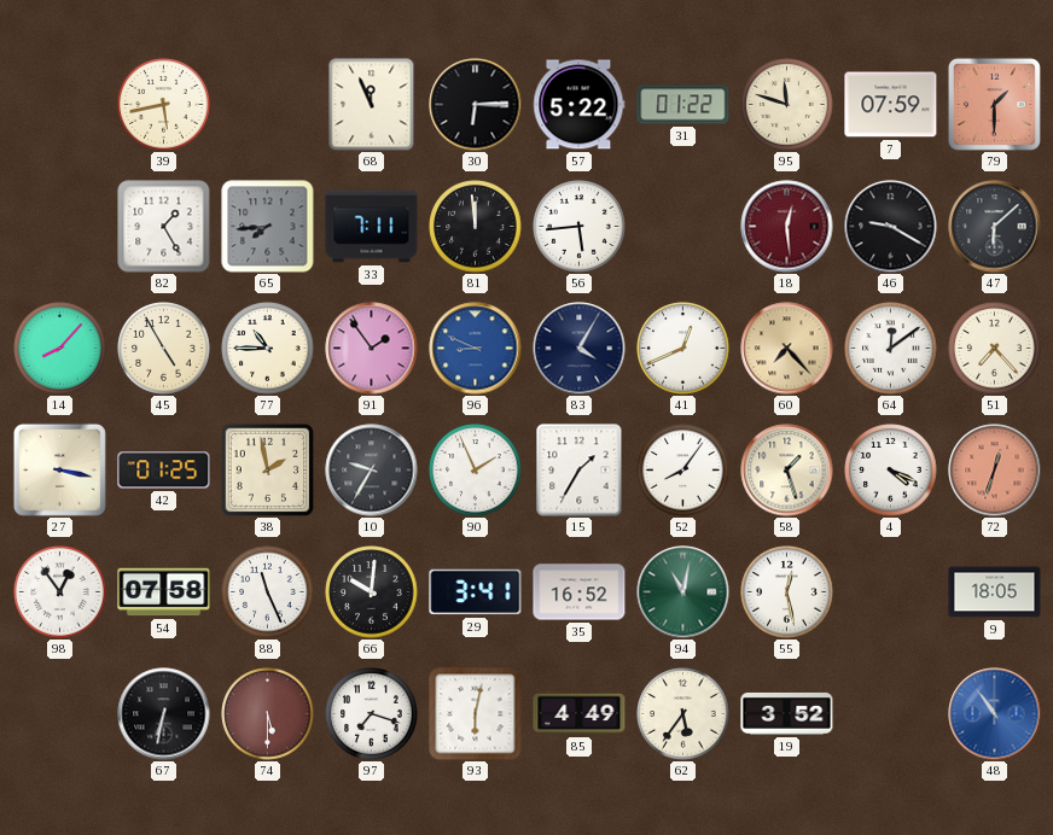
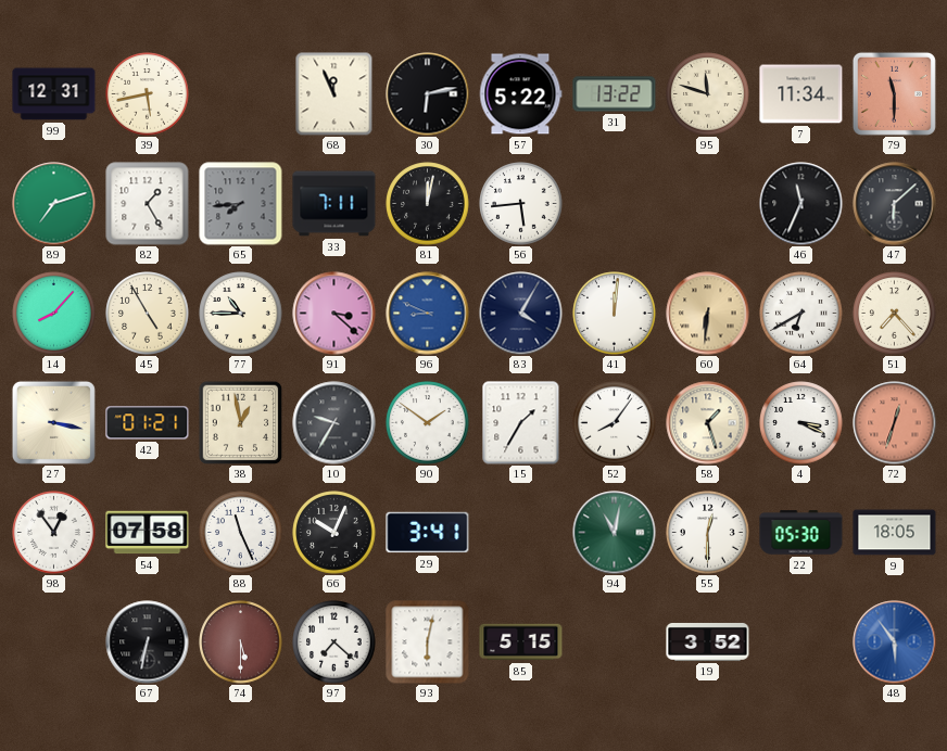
99: none -> 12:31 (54, 94)
30: 6:15 -> 6:13 (428, 94)
31: 01:22 -> 13:22 (615, 94)
7: 07:59 -> 11:34 (801, 94)
79: 1:30 -> 11:30 (894, 93)
89: none -> 7:12 (54, 204)
81: 11:59 -> 12:02 (428, 204)
18: 12:29 -> none (787, 227)
46: 9:20 -> 11:34 (801, 204)
91: 1:54 -> 3:22 (334, 314)
41: 12:41 -> 12:01 (615, 314)
60: 7:23 -> 6:31 (708, 314)
64: 12:09 -> 6:40 (801, 314)
42: 01:25 -> 01:21 (148, 423)
38: 1:58 -> 12:58 (240, 422)
90: 1:56 -> 1:51 (428, 423)
4: 4:19 -> 3:19 (801, 423)
66: 10:01 -> 10:04 (334, 533)
35: 16:52 -> none (580, 592)
55: 12:28 -> 12:30 (708, 533)
22: none -> 05:30 (801, 533)
97: 7:18 -> 7:22 (334, 642)
85: 4:49 -> 5:15 (521, 642)
62: 5:36 -> none (683, 714)
48: 10:54 -> 5:54 (895, 642)
